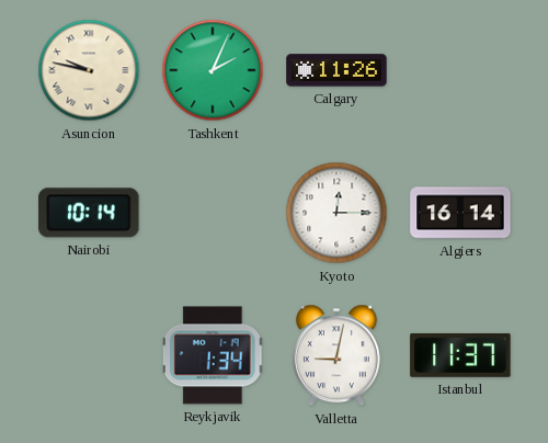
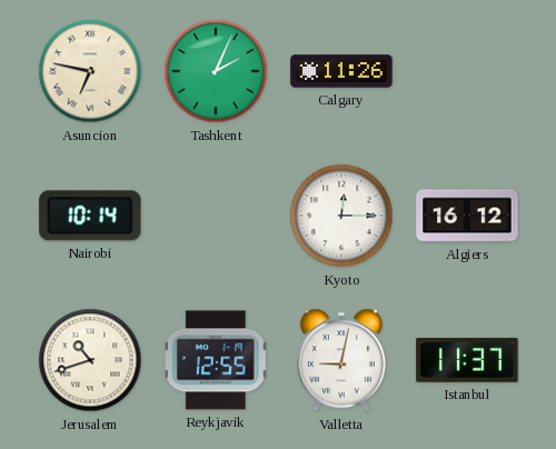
Asuncion: 9:47 -> 6:47 (90, 71)
Algiers: 16:14 -> 16:12 (467, 216)
Jerusalem: none -> 10:42 (90, 360)
Reykjavik: 1:34 -> 12:55 (216, 360)
